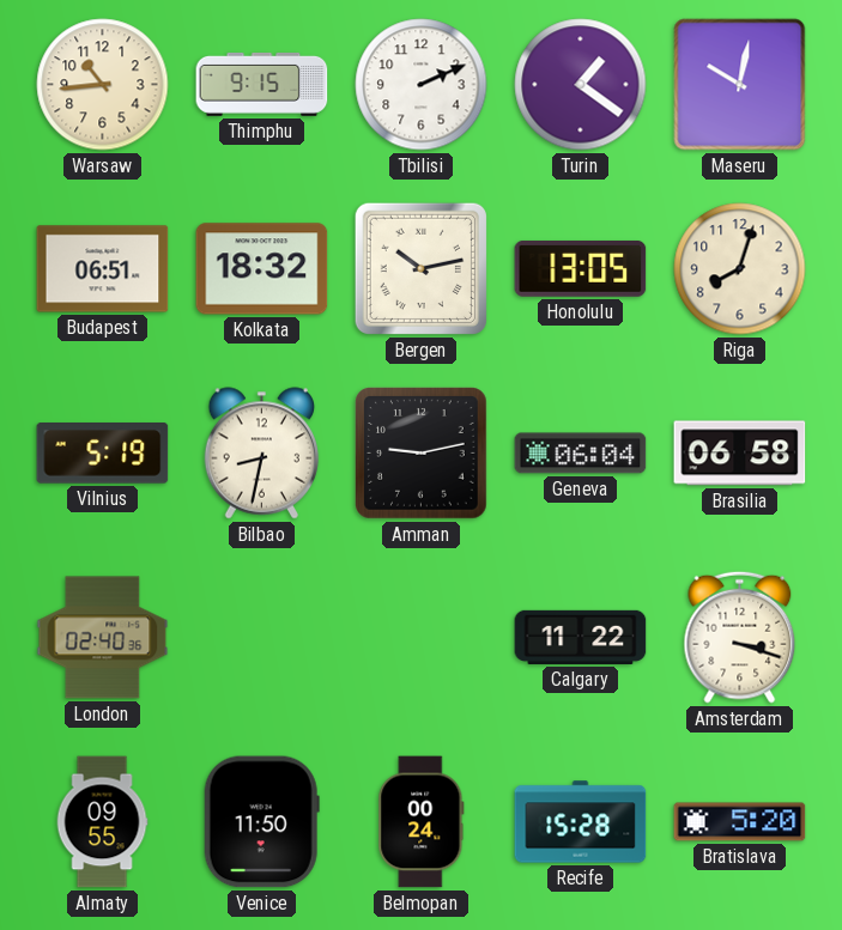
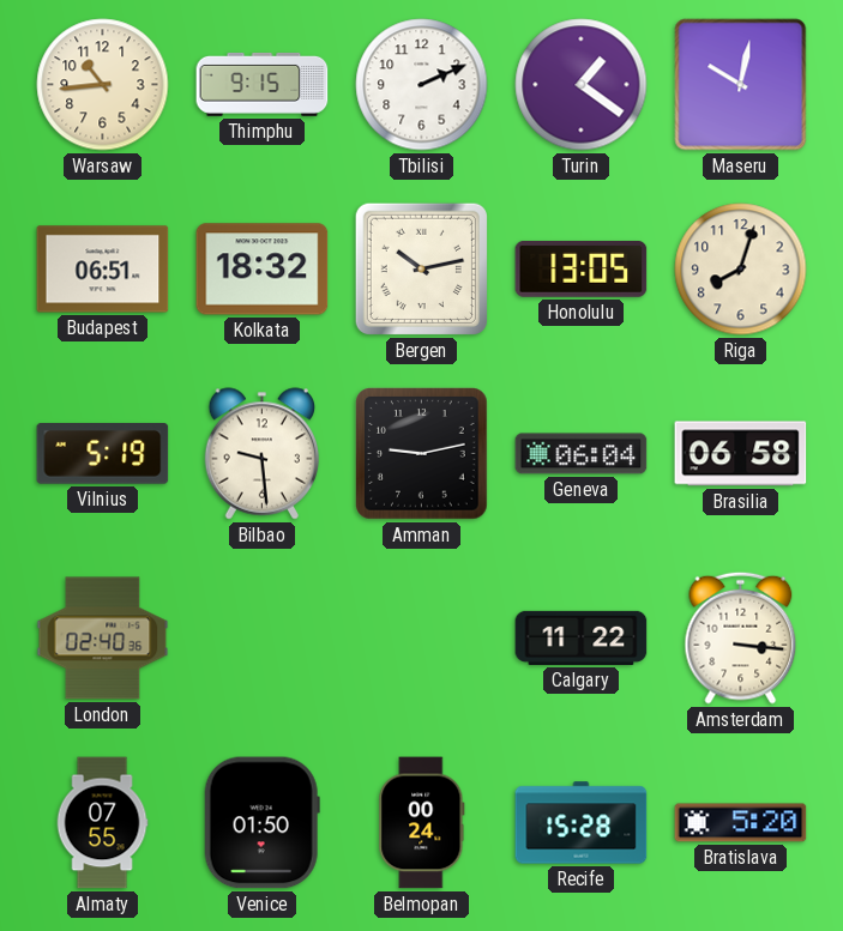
Bilbao: 8:32 -> 9:29 (261, 454)
Amsterdam: 3:18 -> 3:16 (741, 637)
Almaty: 09:55 -> 07:55 (102, 823)
Venice: 11:50 -> 01:50 (261, 823)
